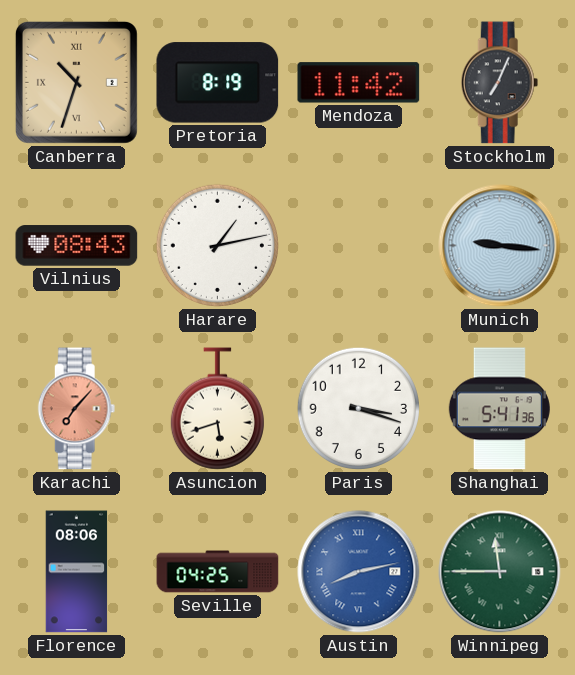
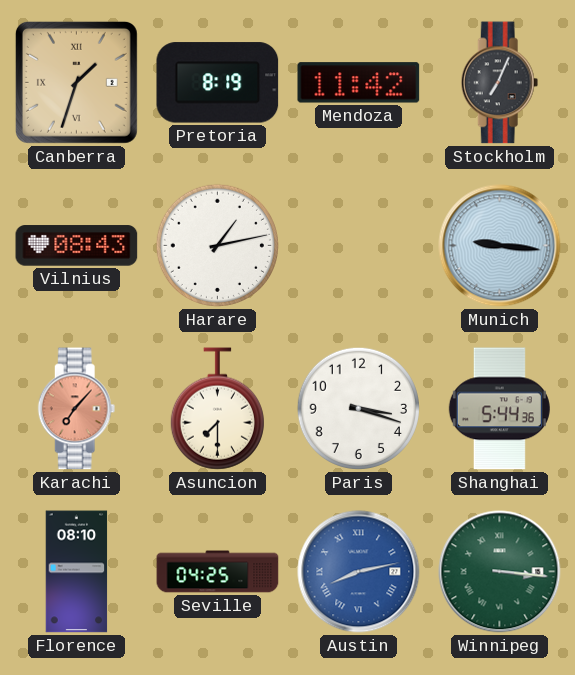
Canberra: 10:33 -> 1:33 (76, 82)
Asuncion: 5:42 -> 7:30 (217, 409)
Shanghai: 5:41 -> 5:44 (499, 409)
Florence: 08:06 -> 08:10 (77, 572)
Winnipeg: 11:45 -> 3:16 (500, 572)
